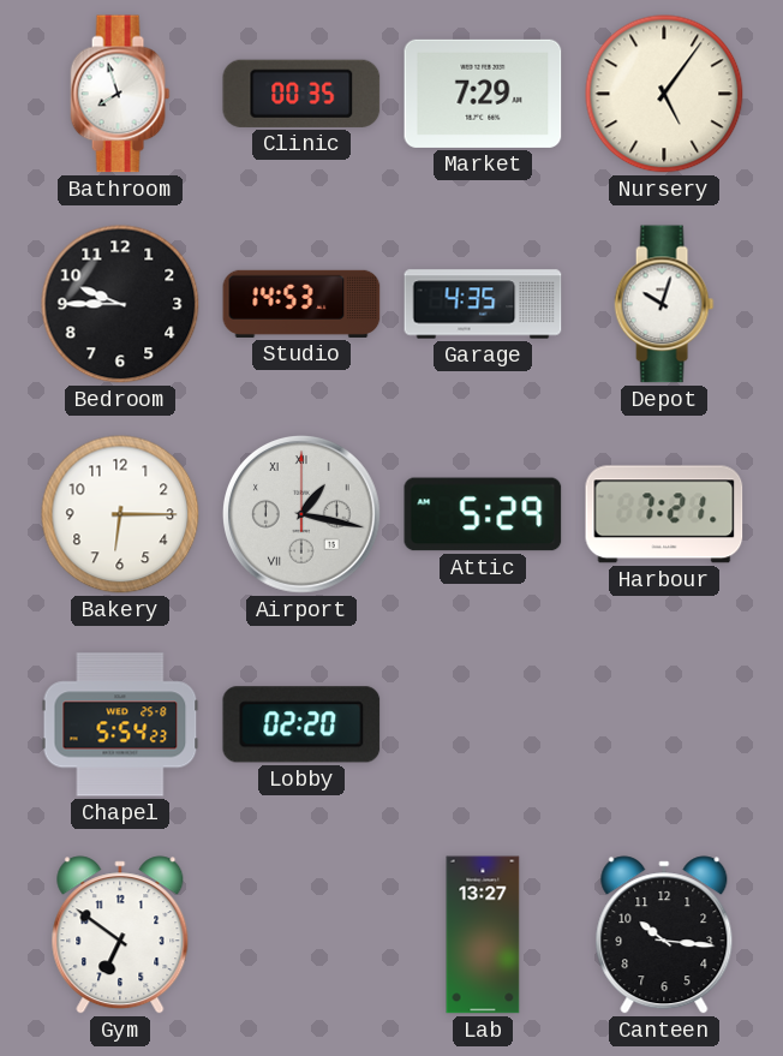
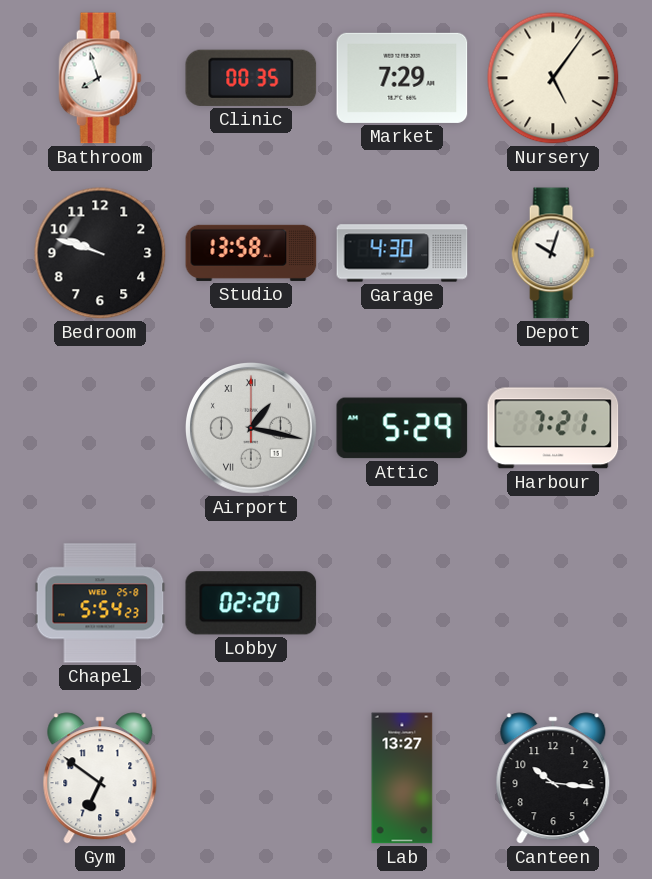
Bedroom: 9:45 -> 9:48 (100, 253)
Studio: 14:53 -> 13:58 (251, 253)
Garage: 4:35 -> 4:30 (402, 253)
Bakery: 6:15 -> none (120, 514)
